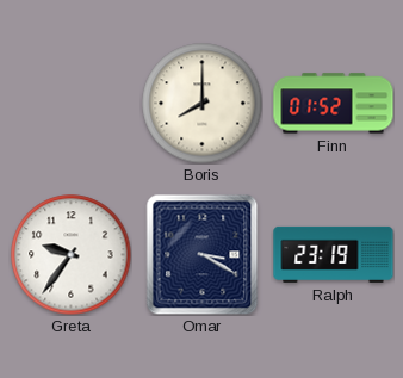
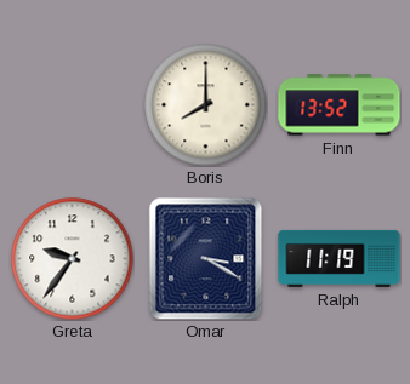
Finn: 01:52 -> 13:52 (340, 105)
Ralph: 23:19 -> 11:19 (340, 258)
